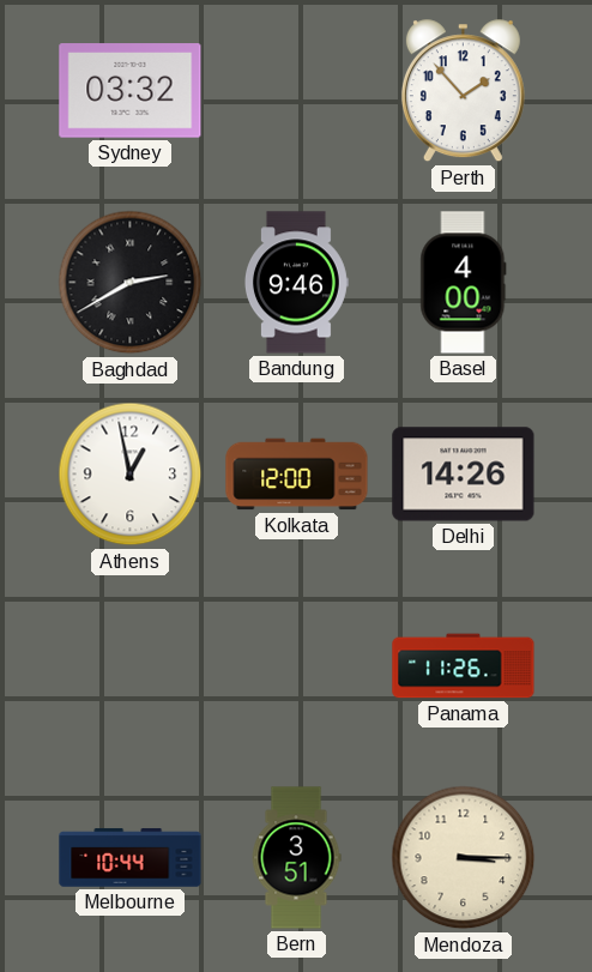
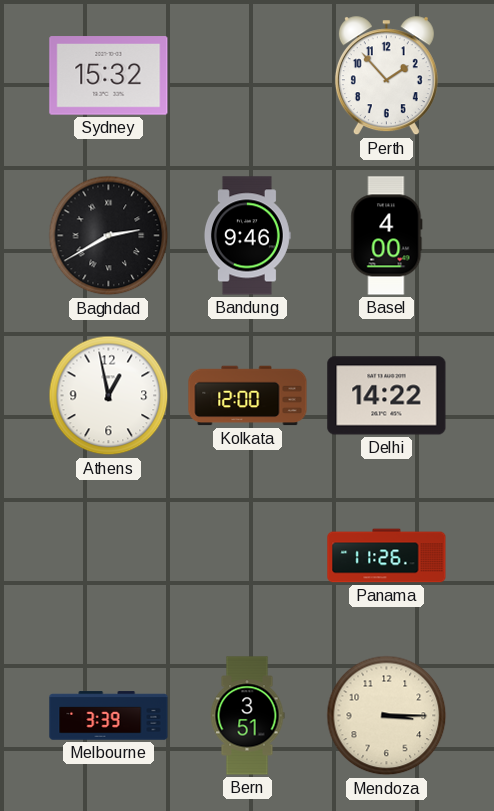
Sydney: 03:32 -> 15:32 (109, 76)
Delhi: 14:26 -> 14:22 (387, 396)
Melbourne: 10:44 -> 3:39 (109, 716)
